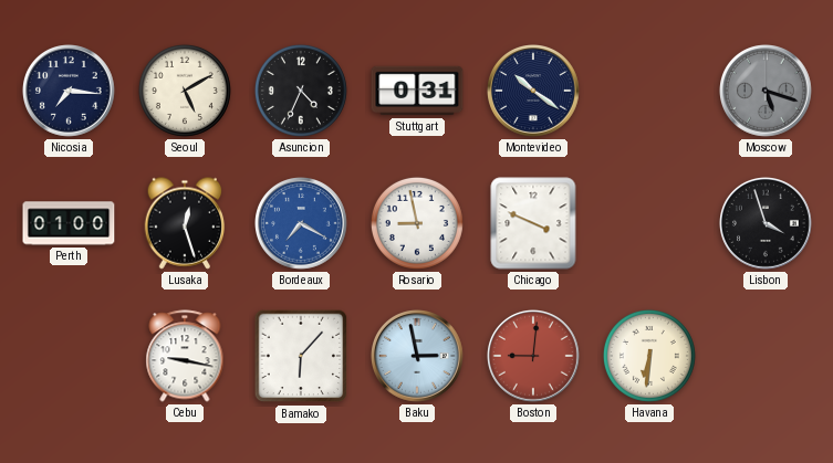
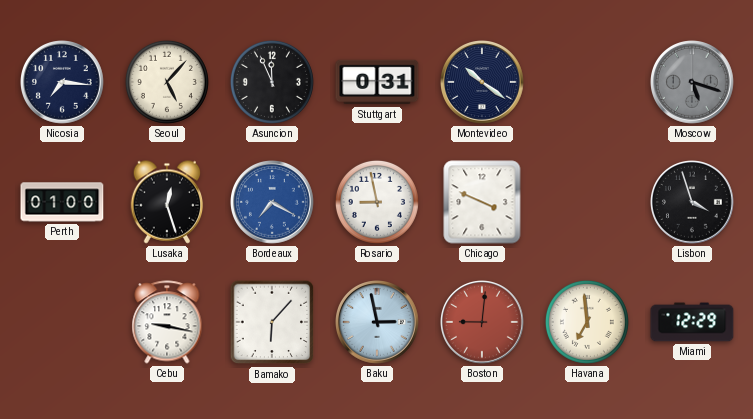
Seoul: 5:10 -> 5:07 (167, 82)
Asuncion: 4:34 -> 11:56 (272, 82)
Havana: 6:31 -> 6:59 (587, 322)
Miami: none -> 12:29 (692, 322)
